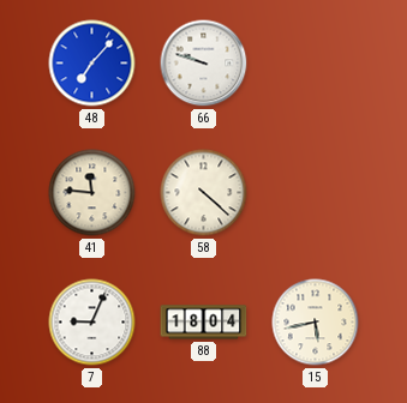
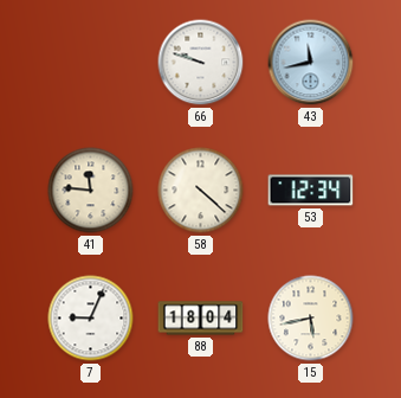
48: 7:07 -> none (92, 64)
43: none -> 11:43 (311, 63)
53: none -> 12:34 (311, 191)
